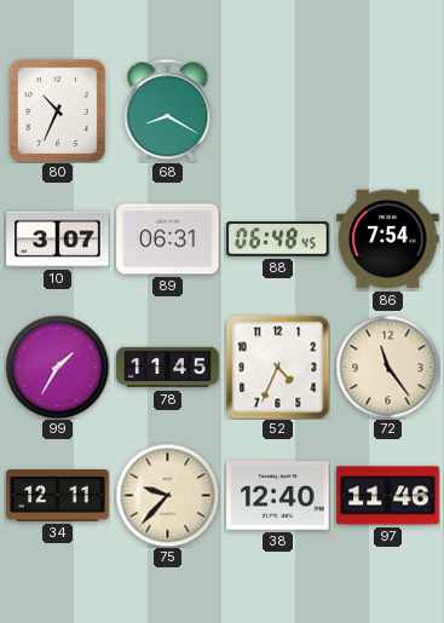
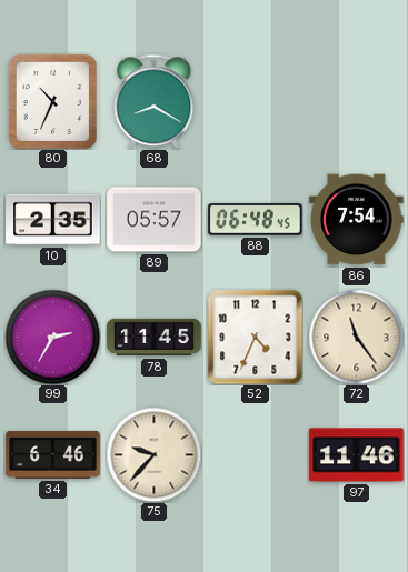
10: 3:07 -> 2:35 (53, 220)
89: 06:31 -> 05:57 (155, 220)
99: 1:35 -> 2:35 (52, 337)
34: 12:11 -> 6:46 (53, 454)
38: 12:40 -> none (278, 496)
